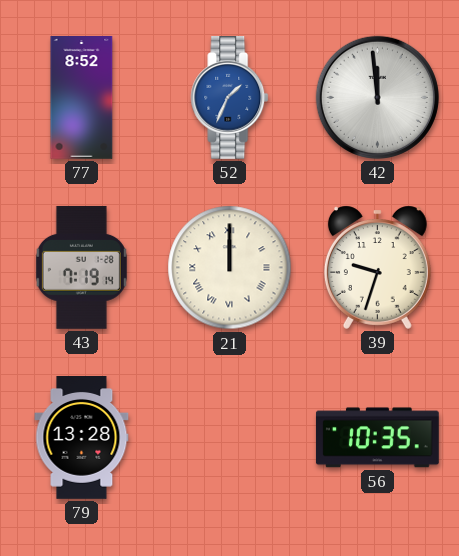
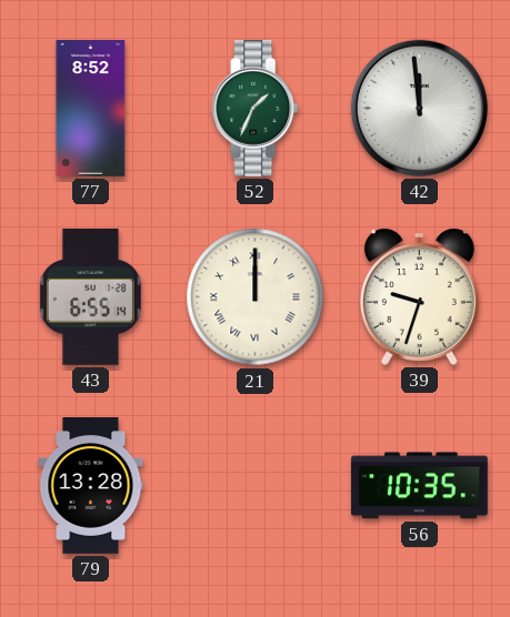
52 dial: blue -> green (256, 109)
43: 7:19 -> 6:55 (90, 296)
